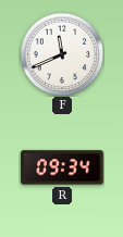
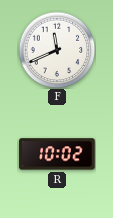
R: 09:34 -> 10:02 (57, 154)
